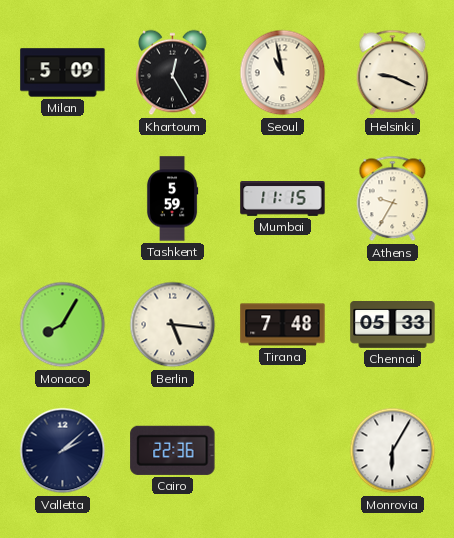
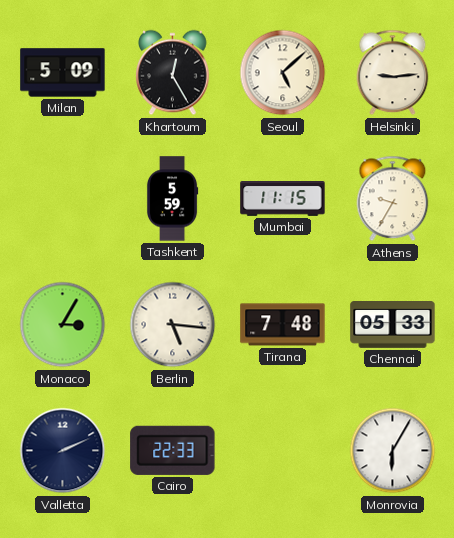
Seoul: 10:58 -> 5:08 (283, 73)
Helsinki: 9:19 -> 9:14 (393, 73)
Monaco: 8:05 -> 3:05 (63, 325)
Valletta: 2:08 -> 2:11 (63, 451)
Cairo: 22:36 -> 22:33 (173, 450)
